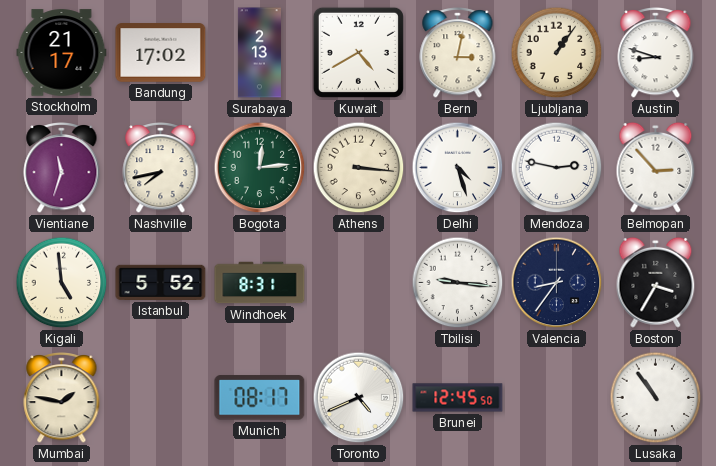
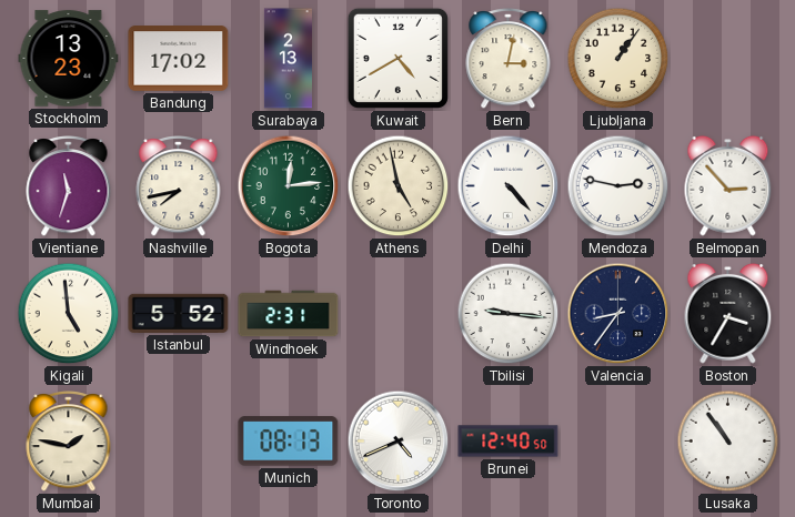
Stockholm: 21:17 -> 13:23 (69, 59)
Austin: 8:48 -> none (656, 53)
Athens: 3:16 -> 4:58 (399, 186)
Delhi: 4:27 -> 4:23 (509, 186)
Windhoek: 8:31 -> 2:31 (289, 314)
Munich: 08:17 -> 08:13 (289, 442)
Brunei: 12:45 -> 12:40 (509, 442)
